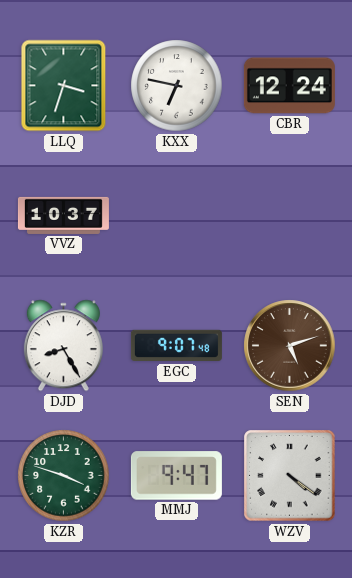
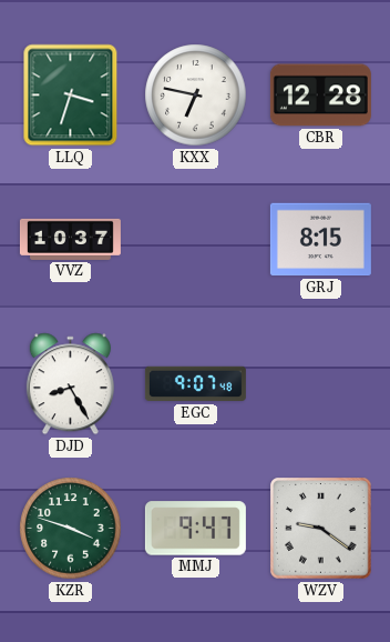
CBR: 12:24 -> 12:28 (320, 96)
GRJ: none -> 8:15 (320, 240)
SEN: 5:12 -> none (290, 346)
WZV: 4:21 -> 9:21 (321, 529)
